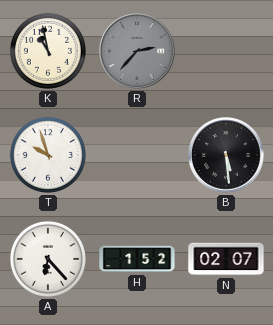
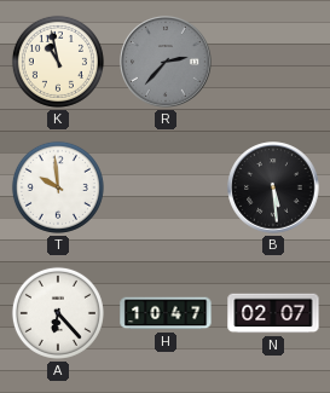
T: 9:57 -> 9:59 (58, 187)
H: 1:52 -> 10:47 (166, 313)
